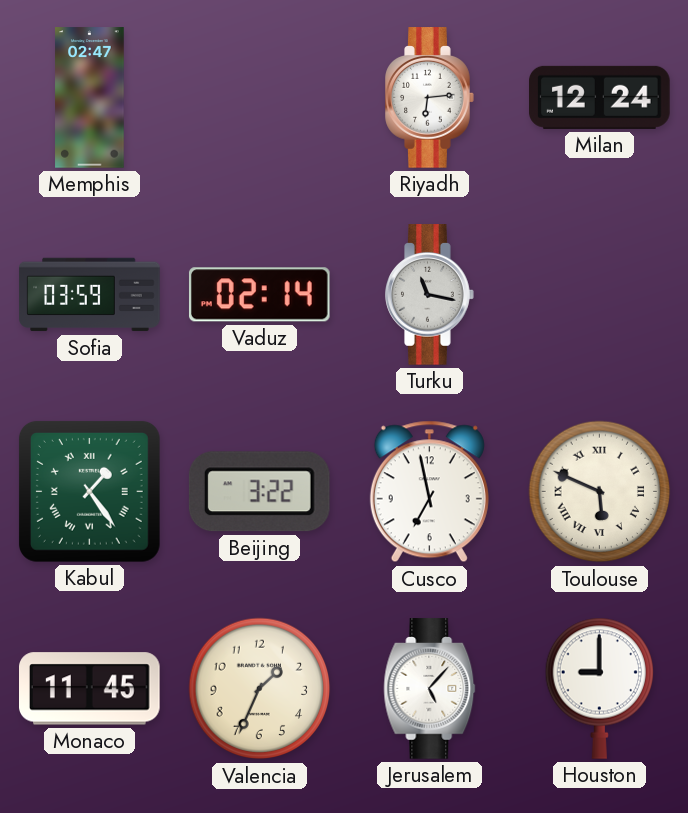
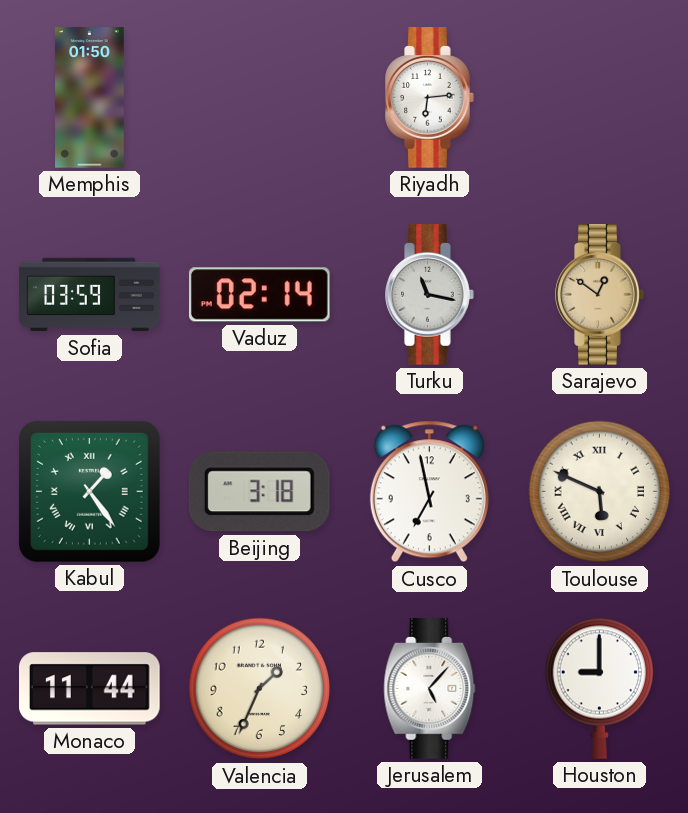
Memphis: 02:47 -> 01:50 (90, 98)
Milan: 12:24 -> none (600, 97)
Sarajevo: none -> 12:51 (600, 295)
Beijing: 3:22 -> 3:18 (259, 492)
Monaco: 11:45 -> 11:44 (90, 689)
